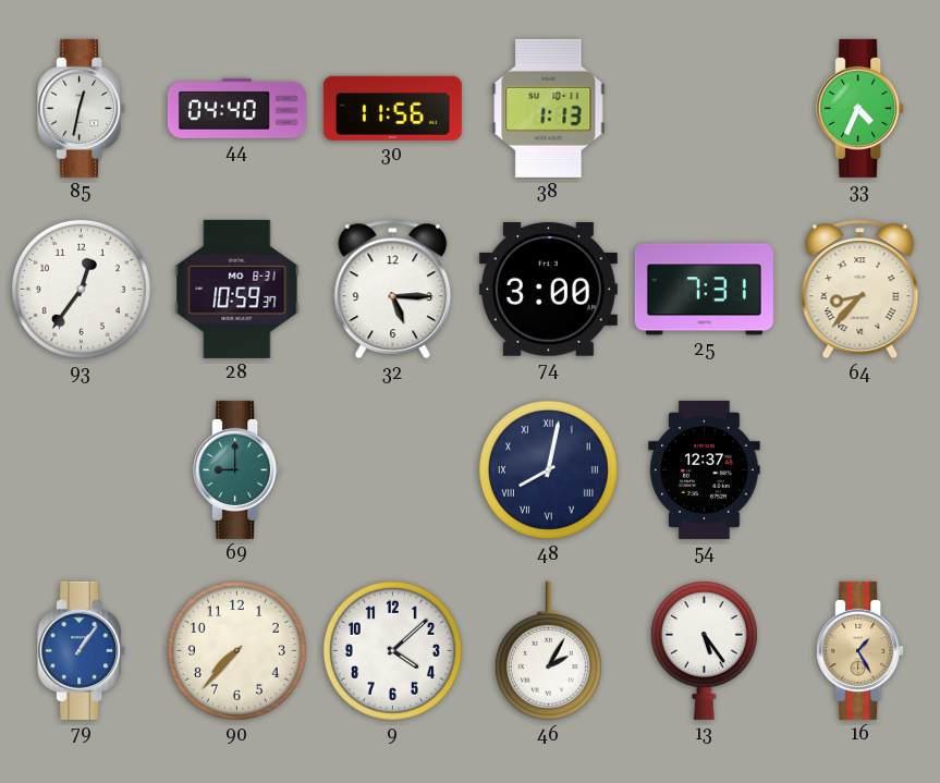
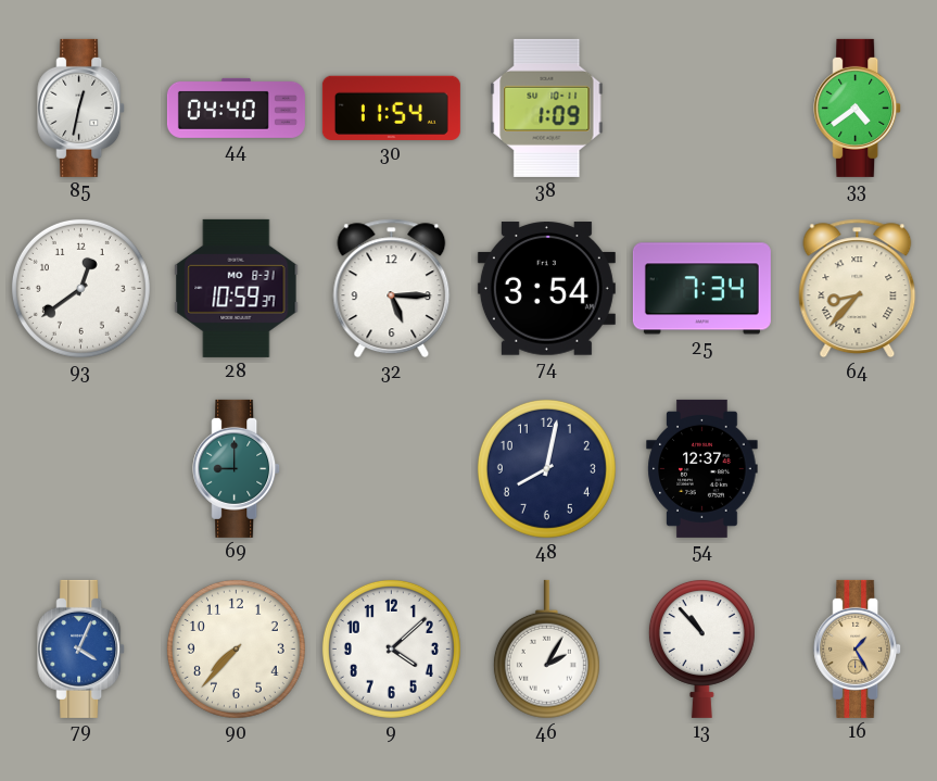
30: 11:56 -> 11:54 (391, 108)
38: 1:13 -> 1:09 (547, 108)
33: 4:34 -> 4:39 (858, 108)
93: 12:36 -> 12:39 (80, 288)
74: 3:00 -> 3:54 (546, 289)
25: 7:31 -> 7:34 (701, 289)
48 numerals: Roman -> Arabic (546, 468)
79: 1:06 -> 4:04 (81, 648)
13: 5:24 -> 10:53 (701, 648)
